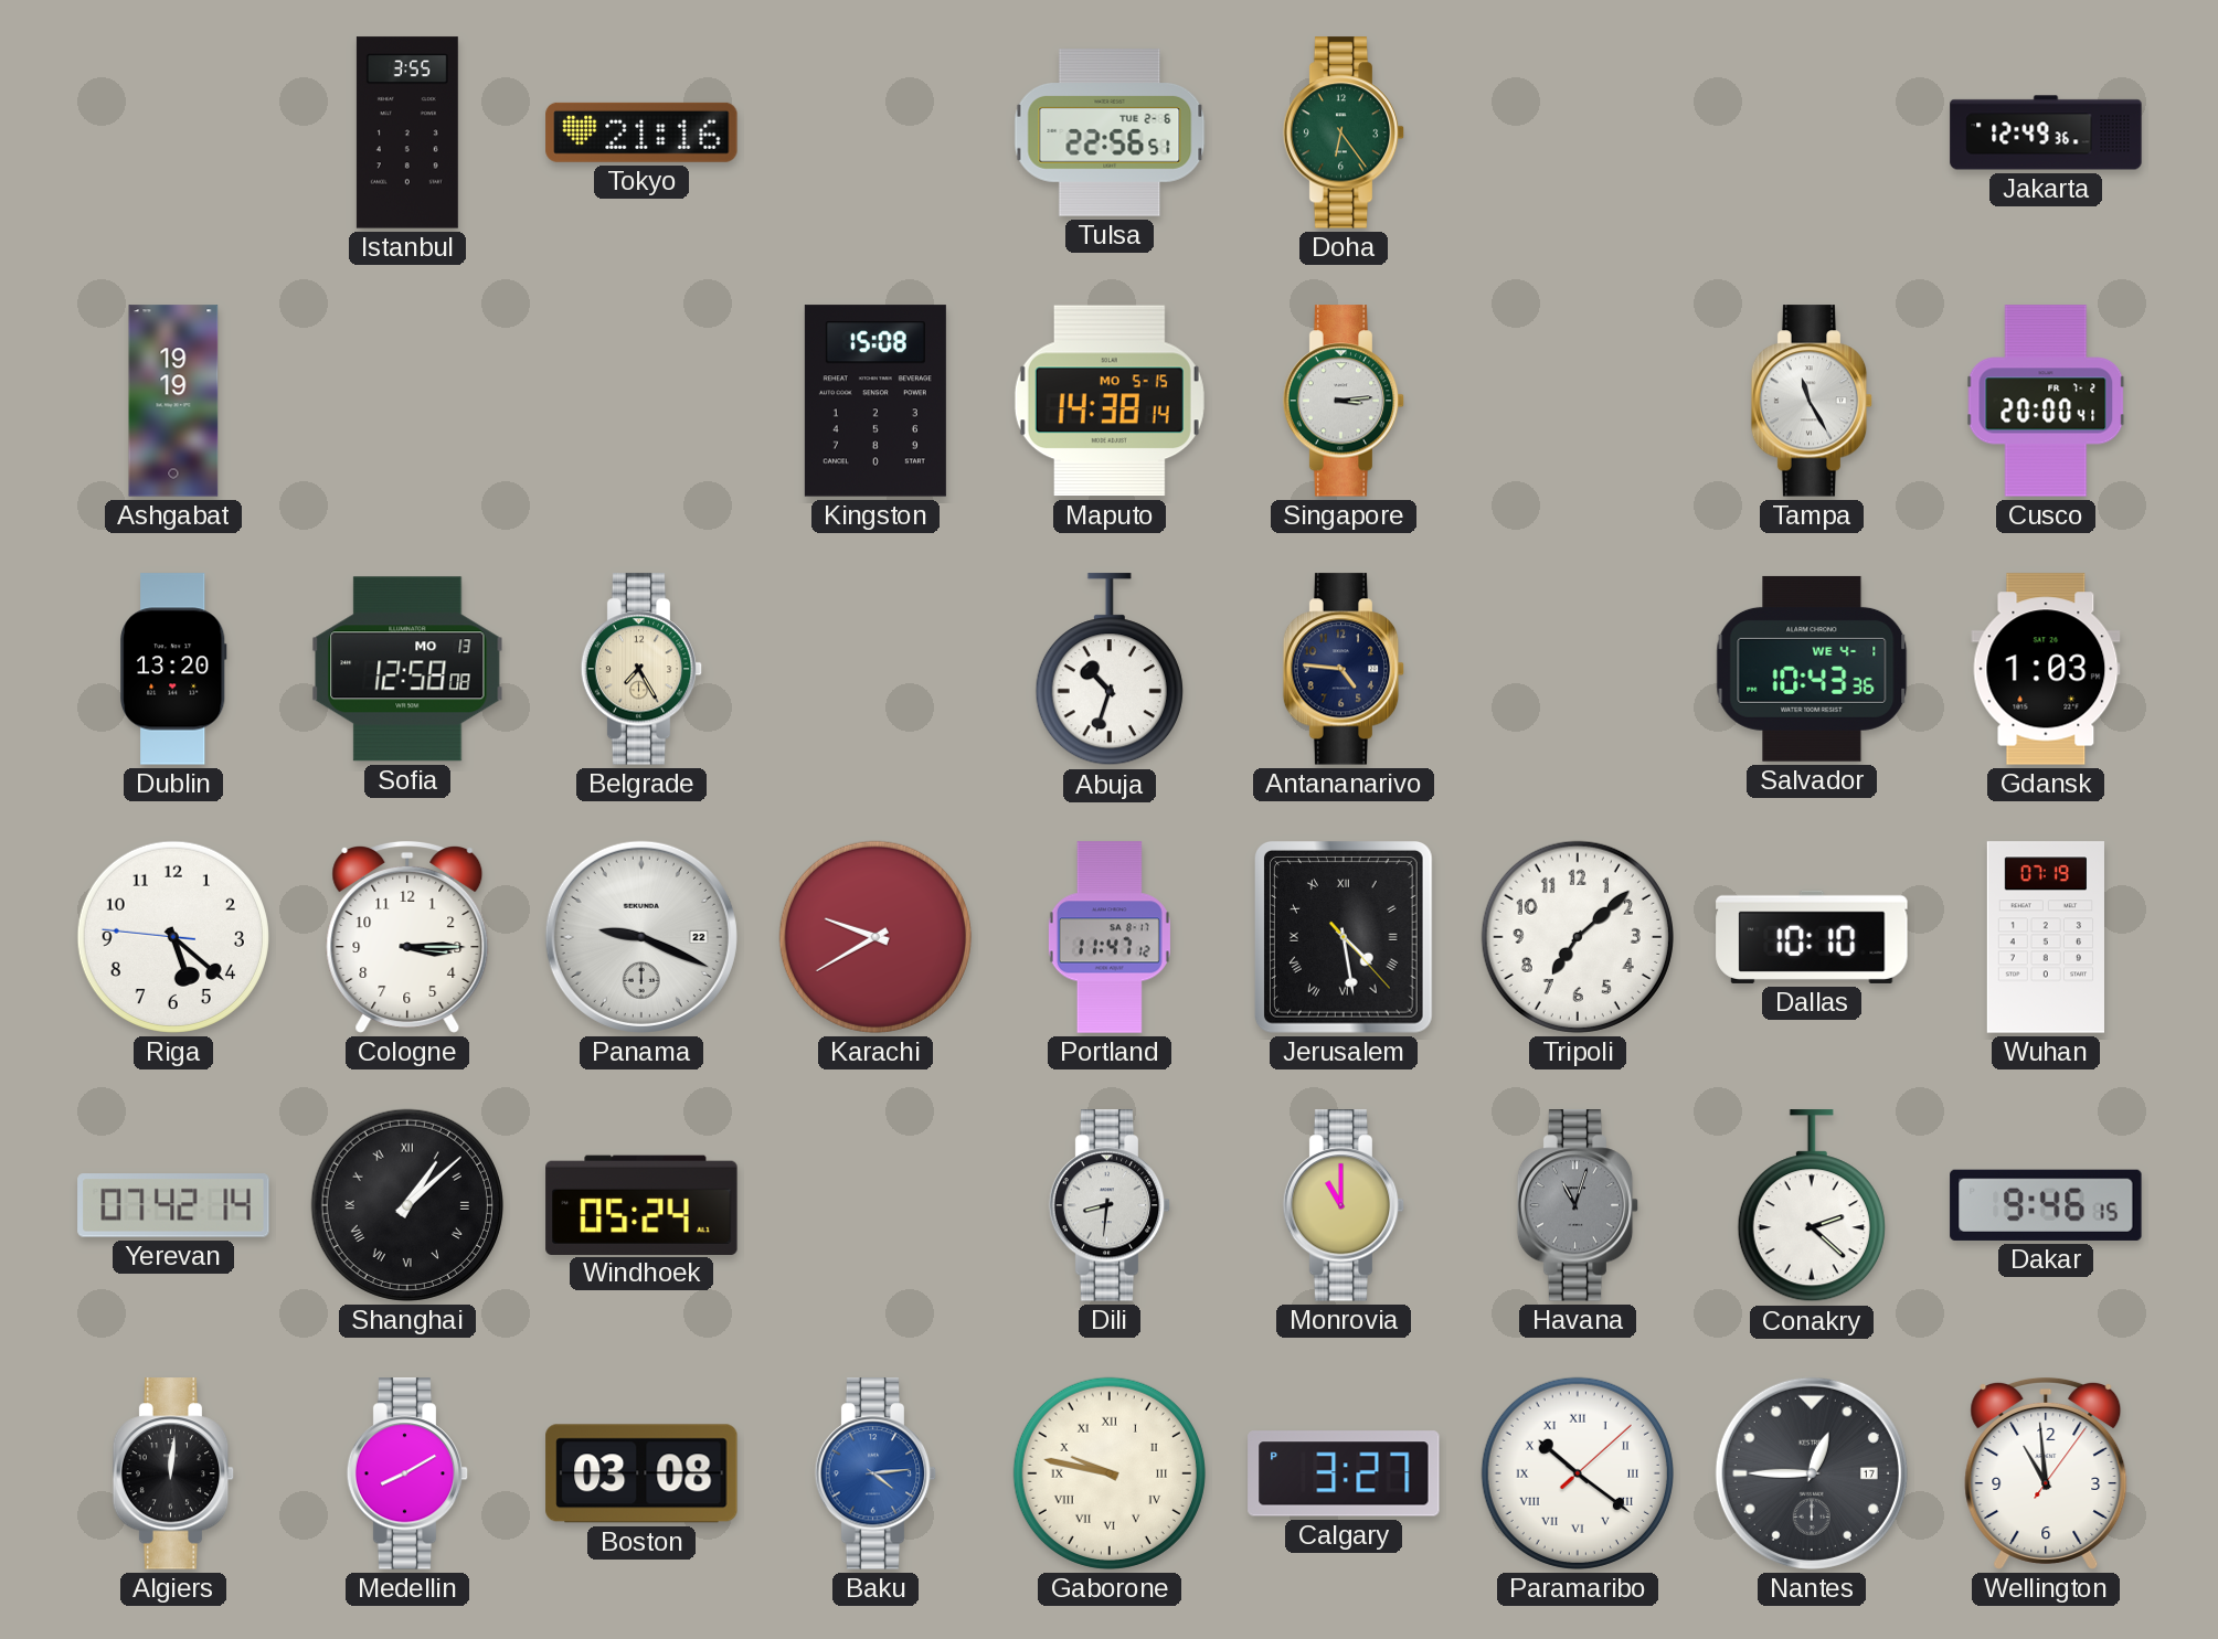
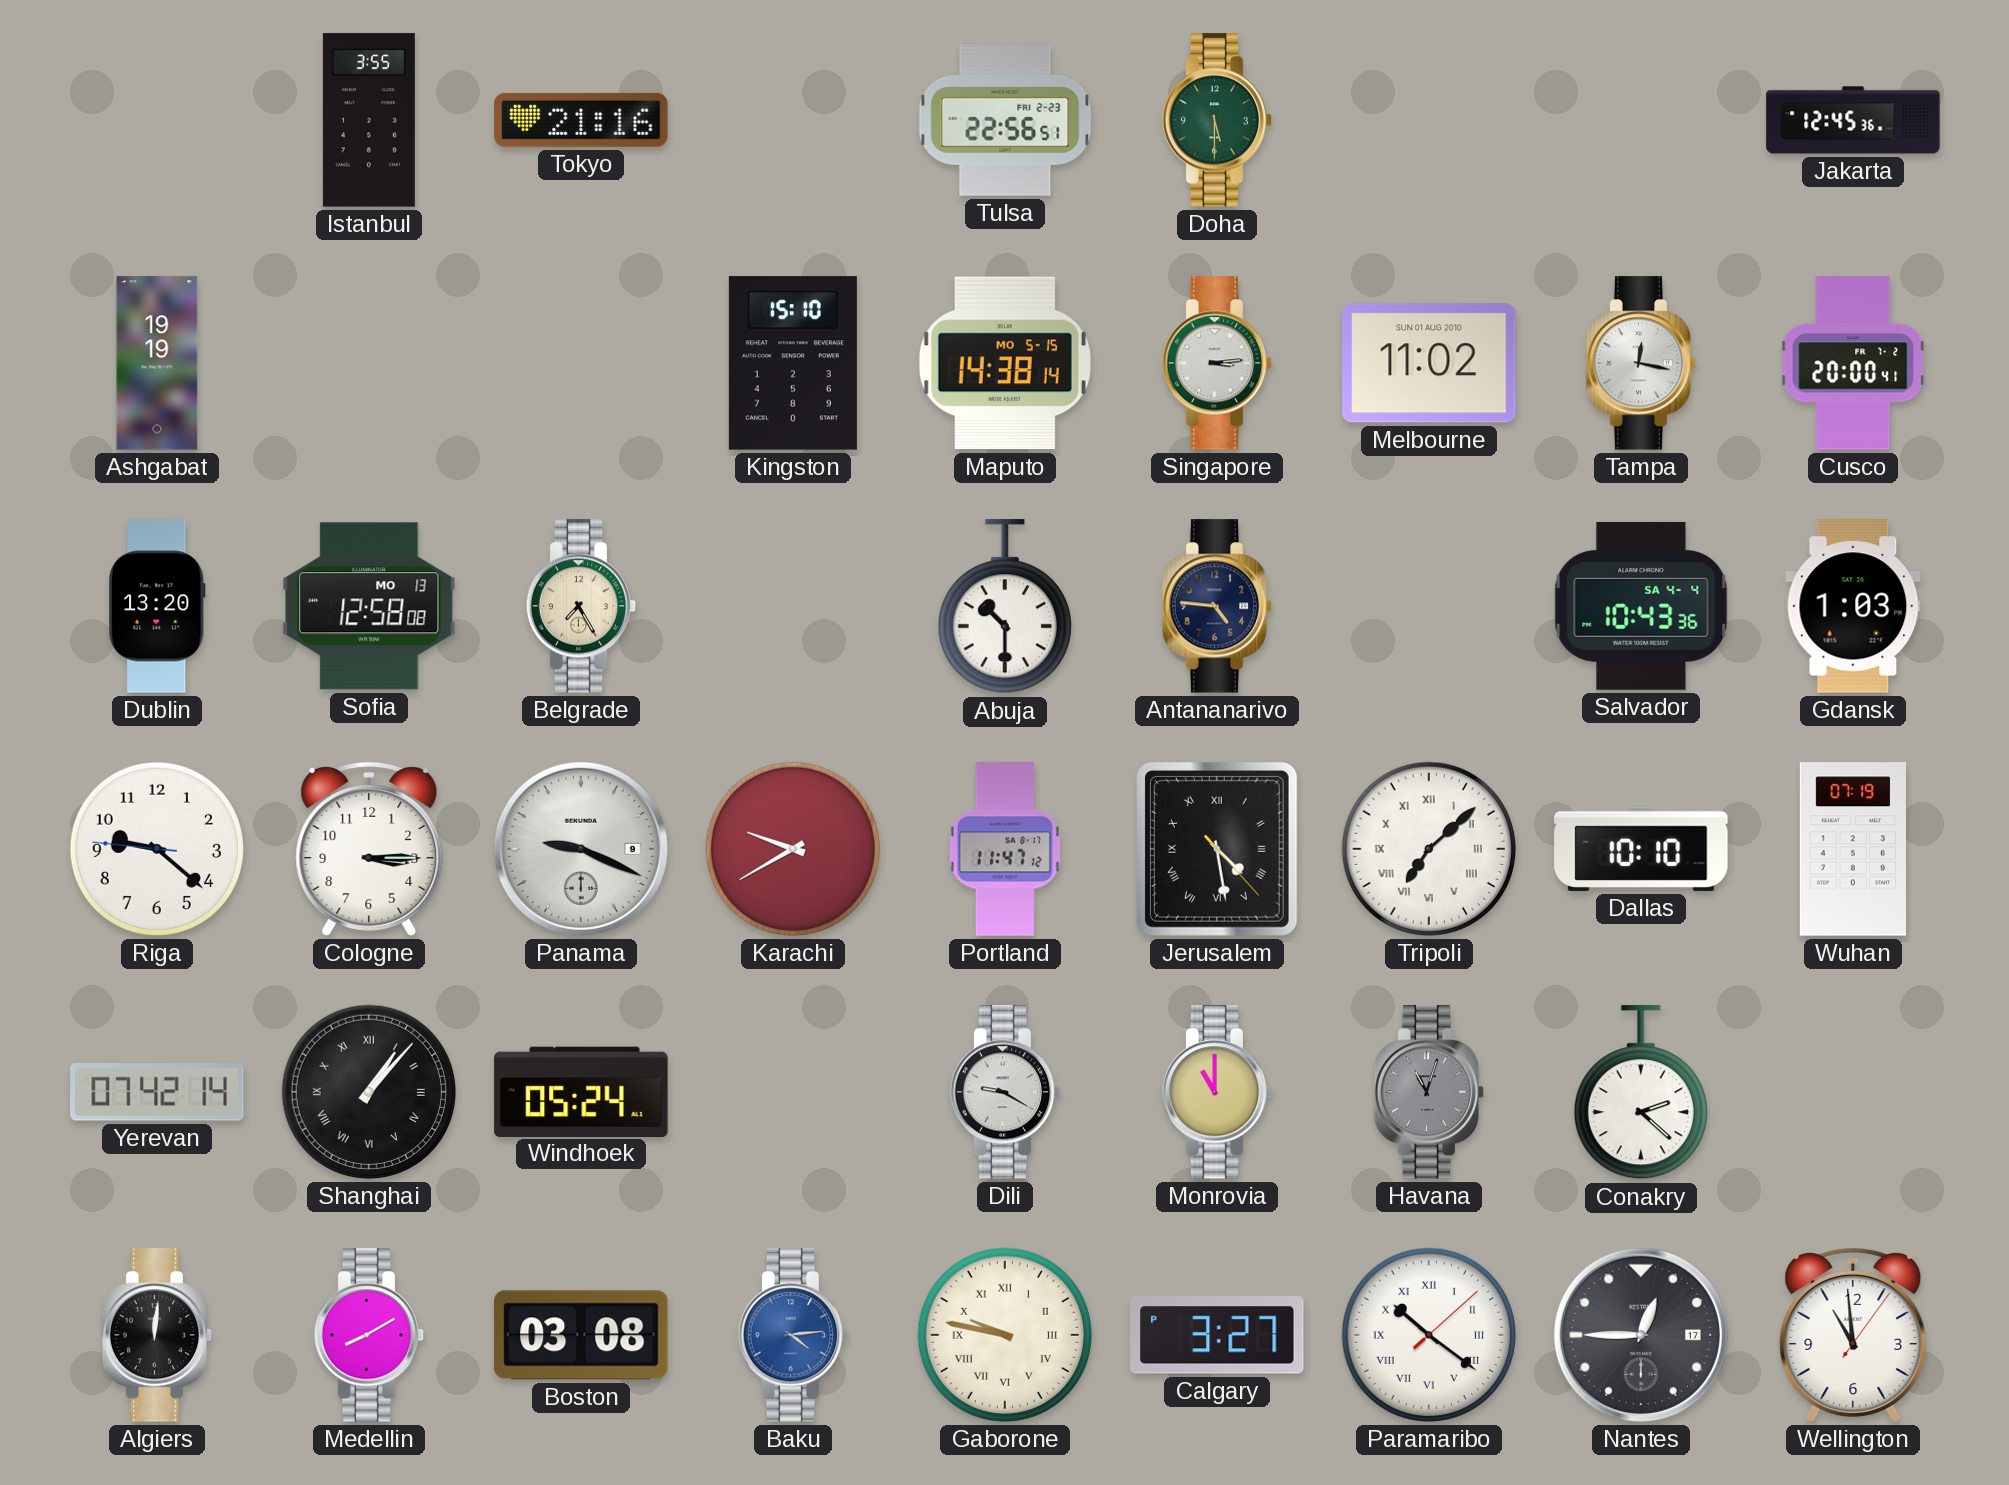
Tulsa date: TUE 2-6 -> FRI 2-23 (1005, 120)
Doha: 6:24 -> 5:30 (1217, 120)
Jakarta: 12:49 -> 12:45 (1853, 120)
Kingston: 15:08 -> 15:10 (793, 363)
Melbourne: none -> 11:02 (1429, 363)
Tampa: 11:25 -> 12:17 (1641, 363)
Abuja: 10:33 -> 10:30 (1005, 607)
Salvador date: WE 4-1 -> SA 4-4 (1641, 606)
Riga: 5:21 -> 9:21 (157, 849)
Panama date: 22 -> 9 (581, 849)
Tripoli numerals: Arabic -> Roman (1429, 849)
Shanghai: 1:08 -> 1:07 (369, 1092)
Dili: 8:31 -> 9:20 (1005, 1092)
Dakar: 9:46 -> none (2046, 1205)
